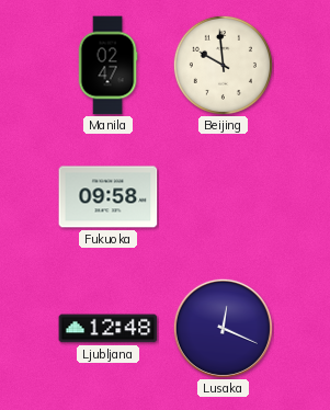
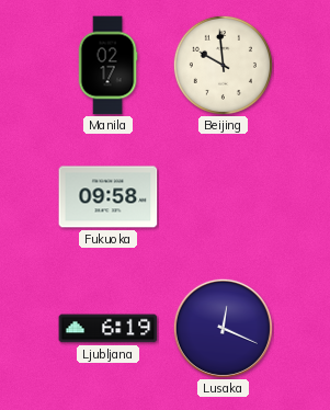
Manila: 02:47 -> 02:17 (107, 66)
Ljubljana: 12:48 -> 6:19 (109, 329)
